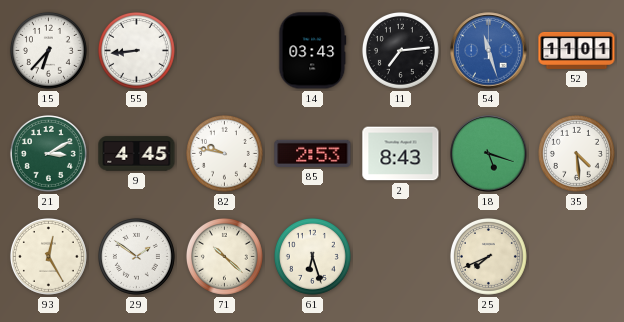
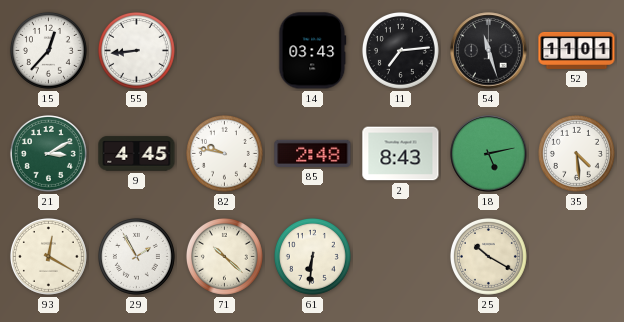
15: 6:37 -> 12:37 (48, 50)
54 dial: blue -> black (489, 51)
85: 2:53 -> 2:48 (313, 153)
18: 5:18 -> 5:13 (489, 154)
93: 12:25 -> 12:20 (48, 256)
29: 1:51 -> 1:55 (136, 256)
61: 6:27 -> 6:31 (312, 256)
25: 7:41 -> 10:20 (488, 256)
